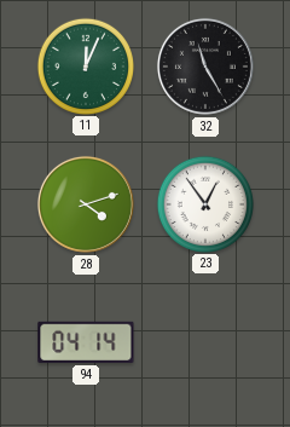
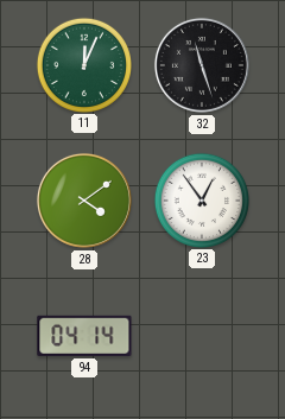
32: 11:25 -> 11:27 (202, 65)
28: 4:12 -> 4:09 (84, 201)
